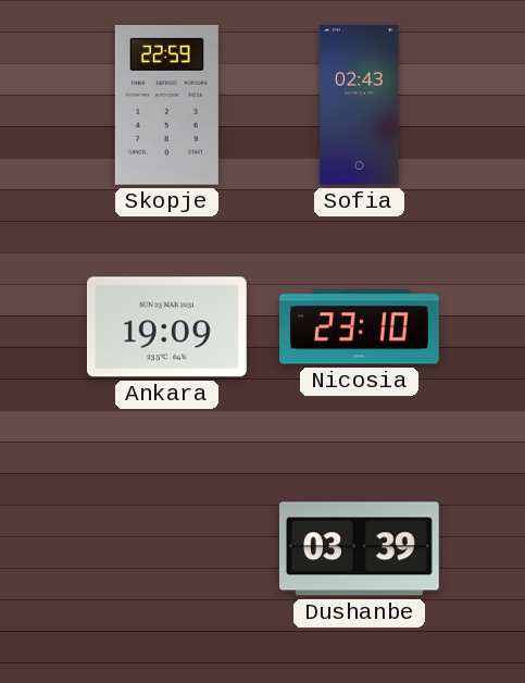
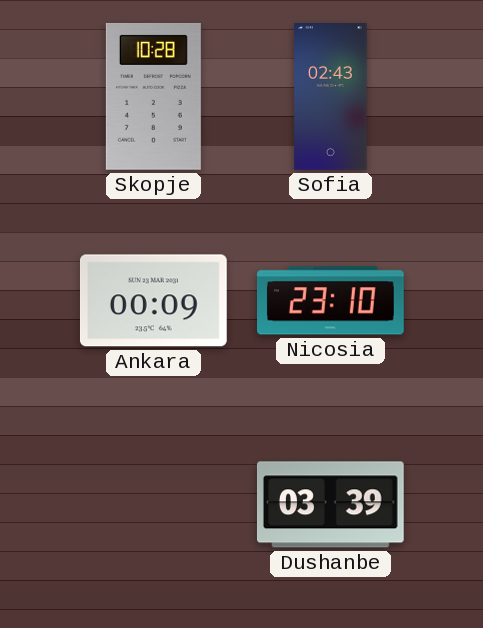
Skopje: 22:59 -> 10:28 (153, 96)
Ankara: 19:09 -> 00:09 (153, 301)
